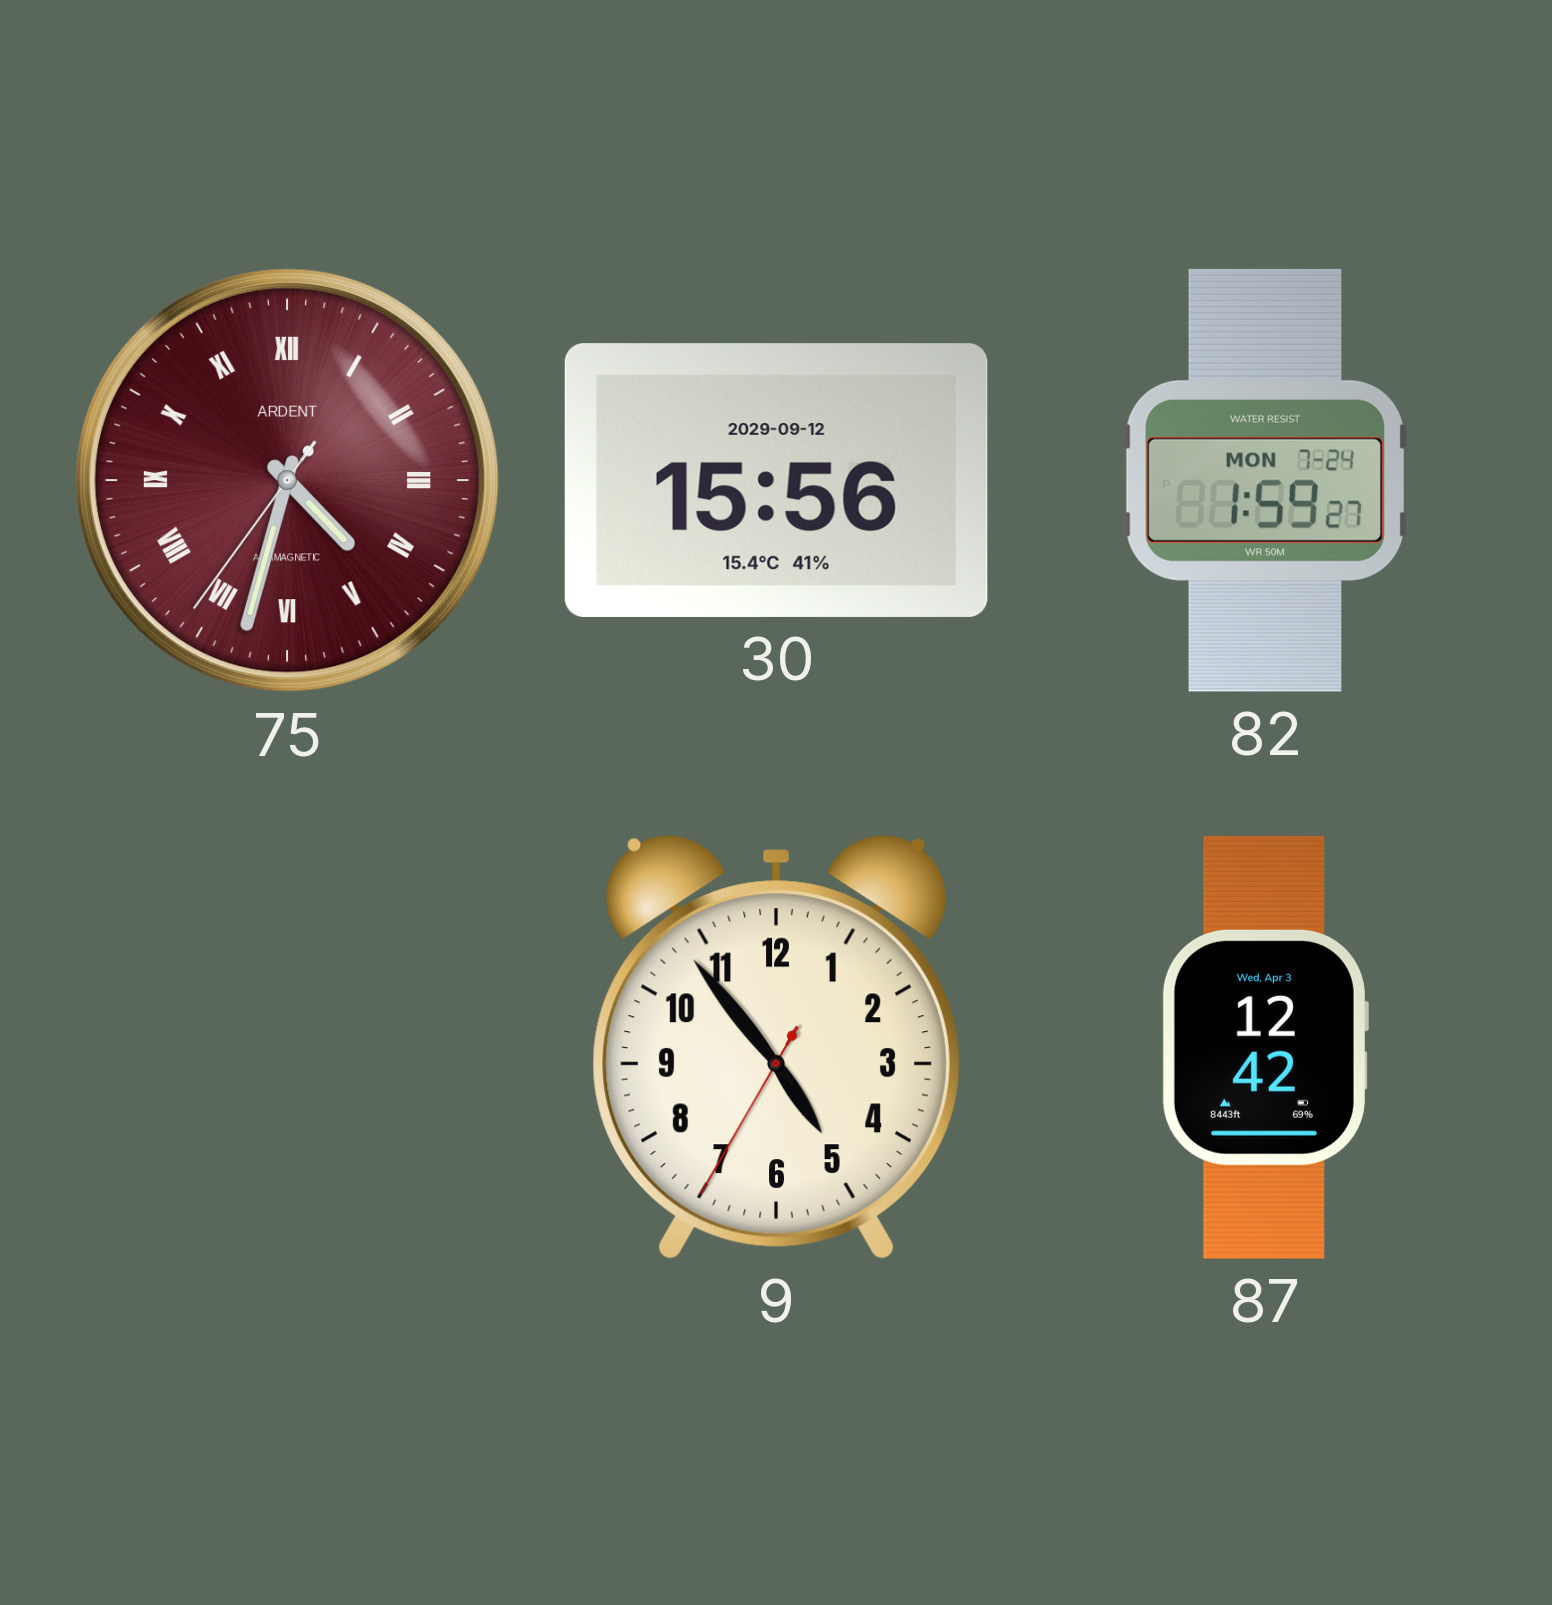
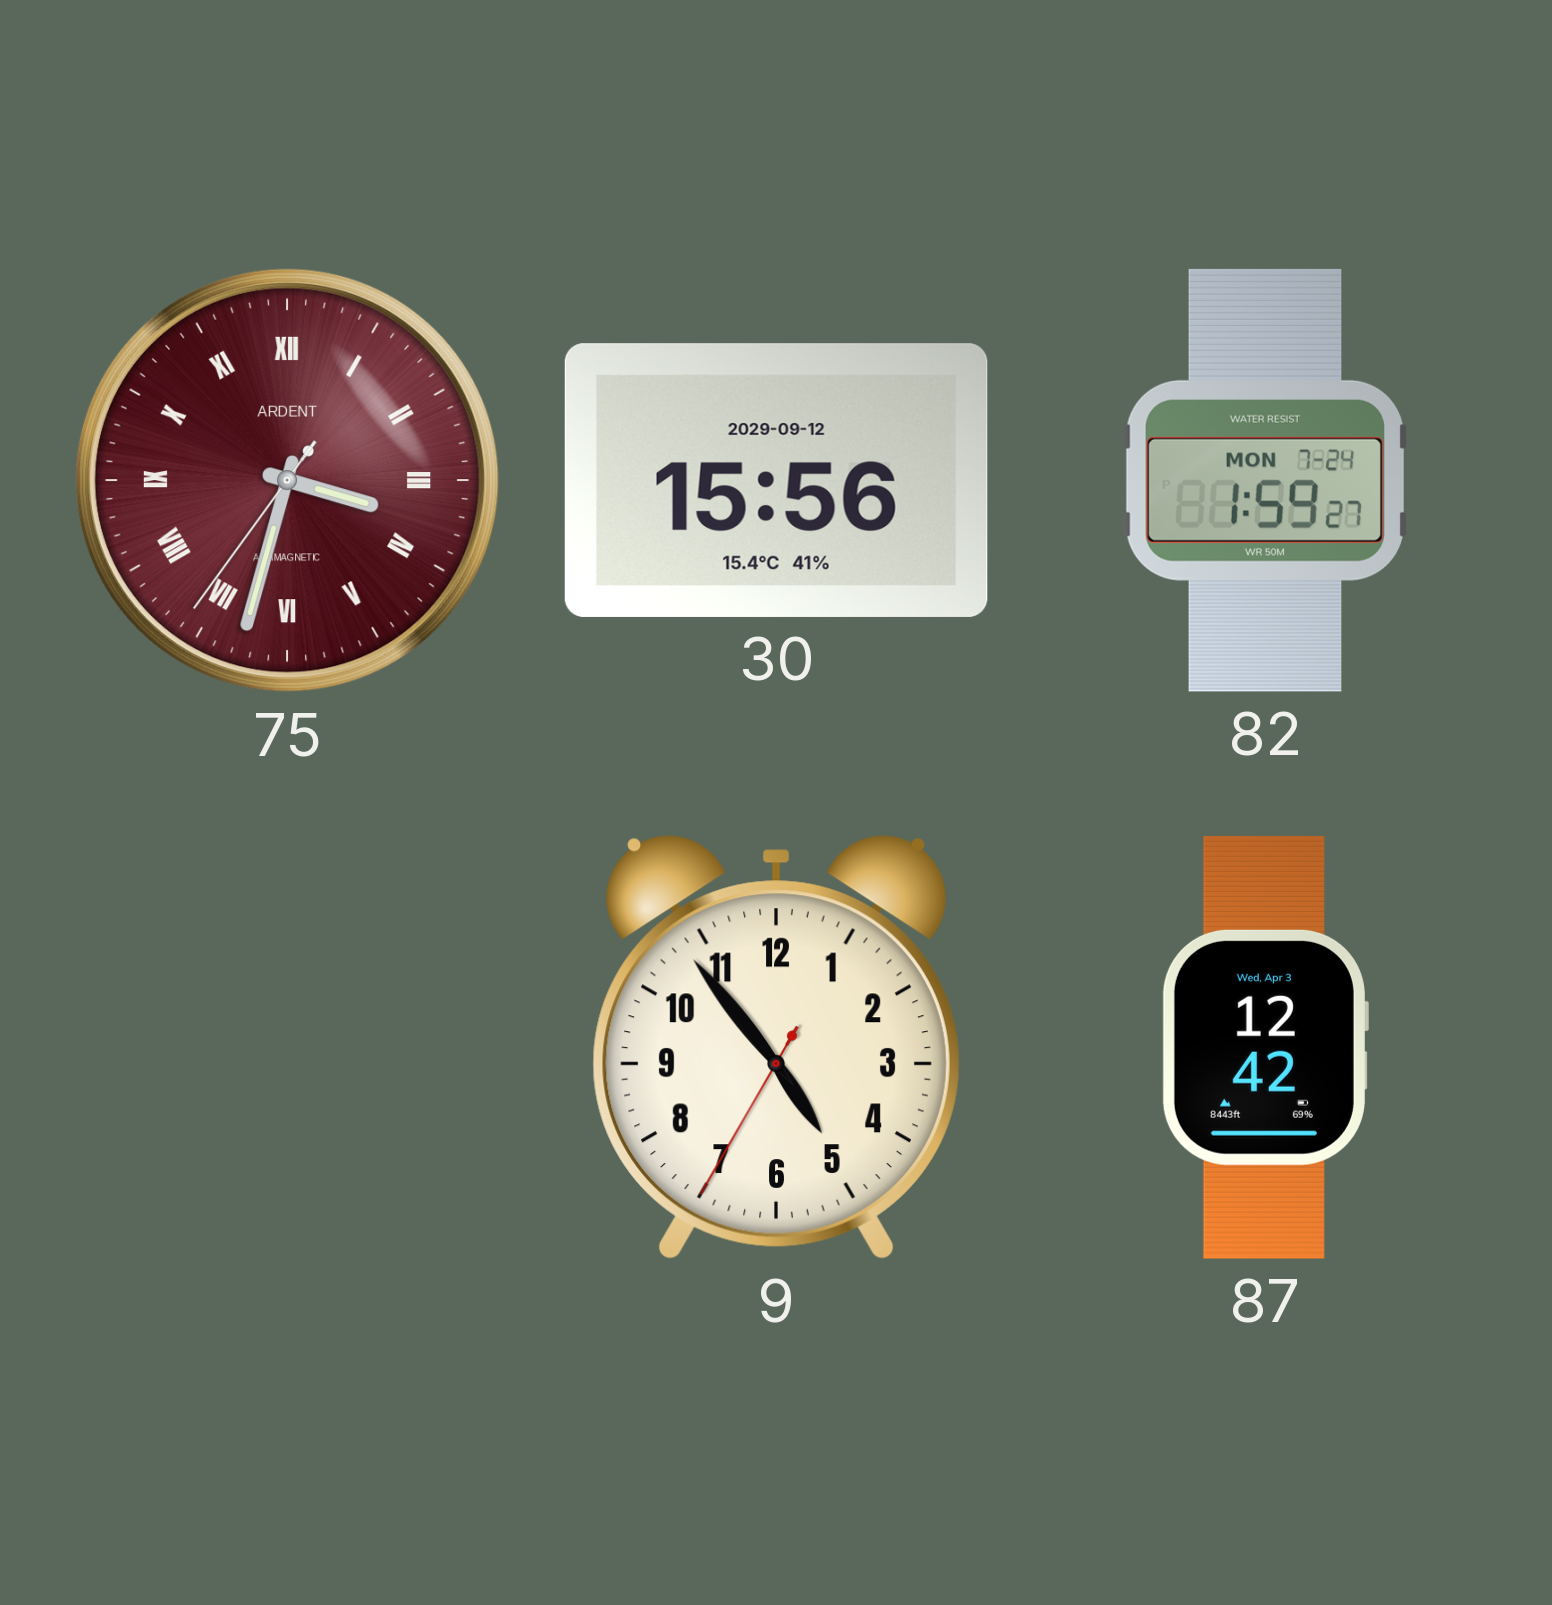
75: 4:32 -> 3:32 (287, 480)
